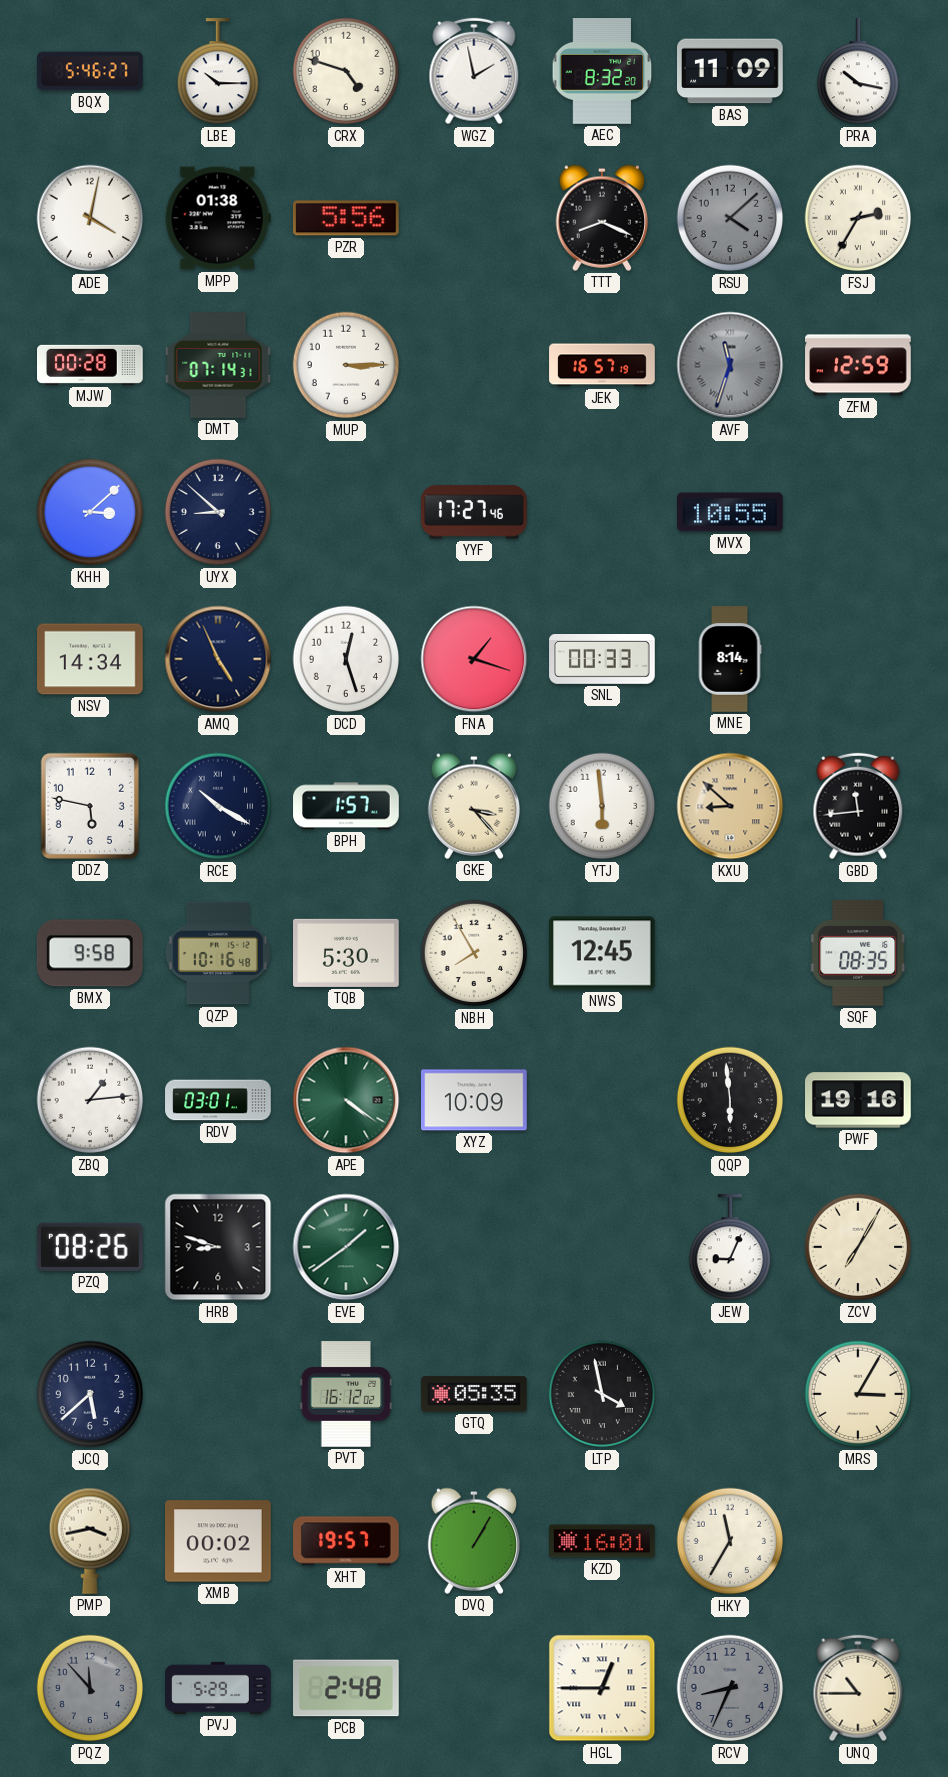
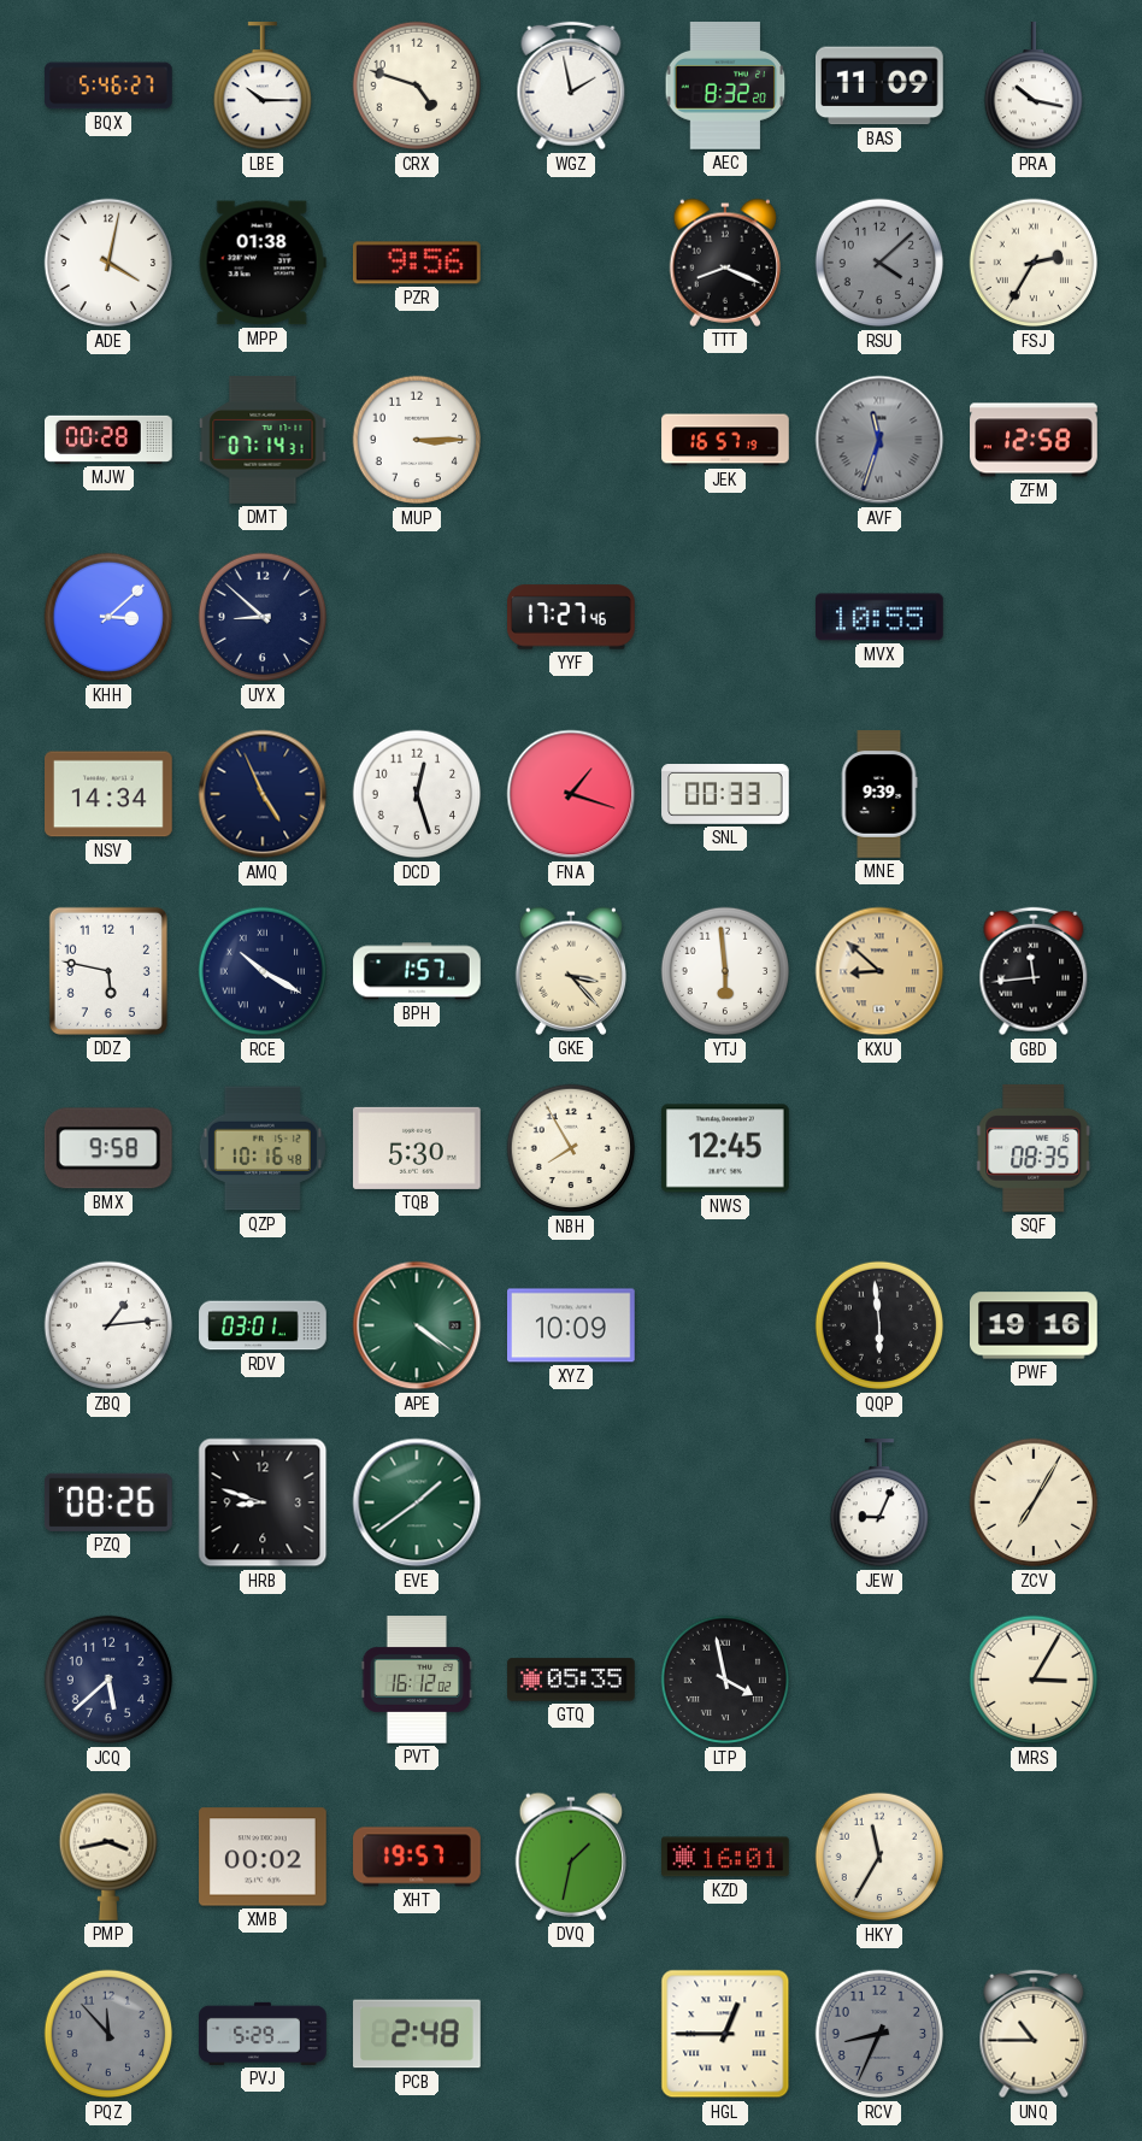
PZR: 5:56 -> 9:56 (418, 263)
ZFM: 12:59 -> 12:58 (1034, 440)
MNE: 8:14 -> 9:39 (879, 794)
DVQ: 1:05 -> 1:32 (571, 1857)
